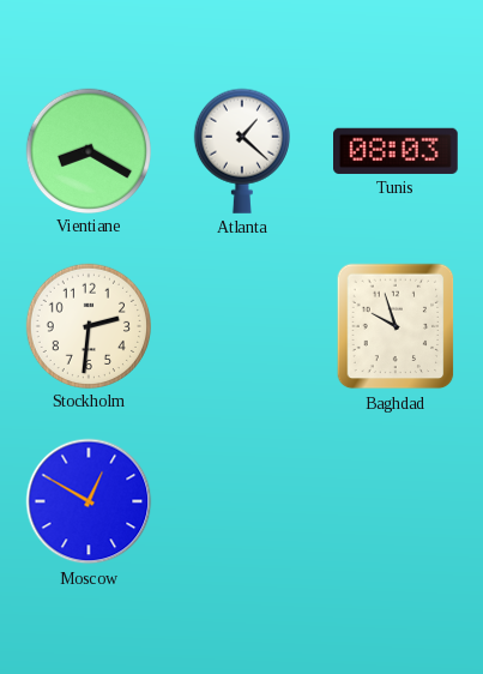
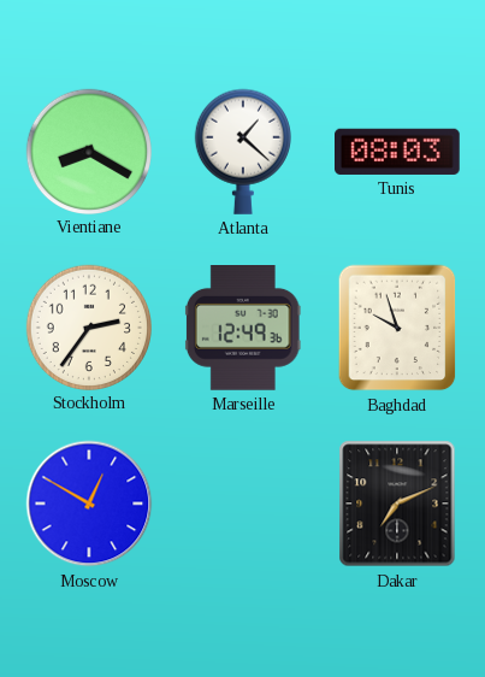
Stockholm: 2:31 -> 2:36 (88, 326)
Marseille: none -> 12:49 (243, 329)
Dakar: none -> 7:11 (397, 504)
